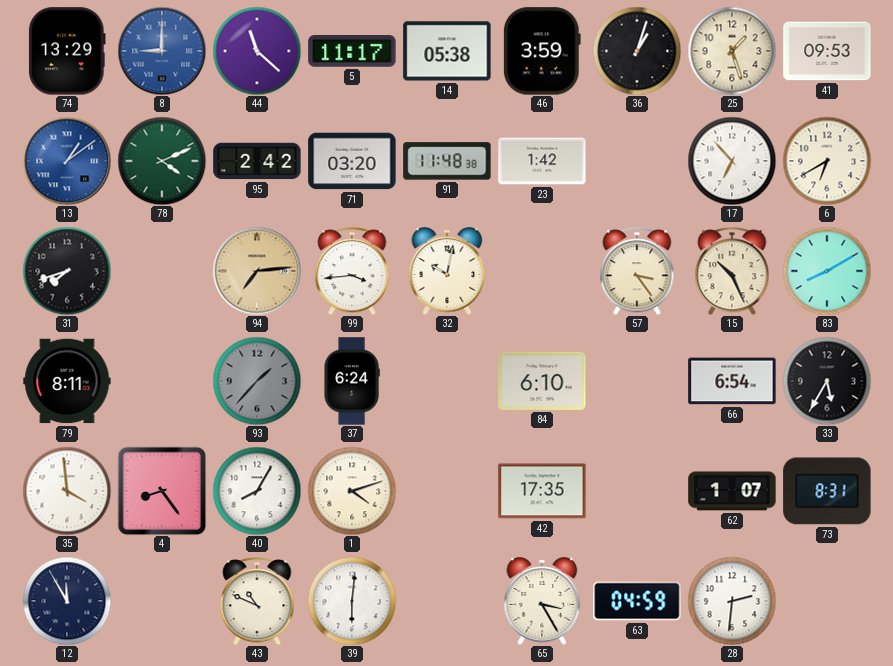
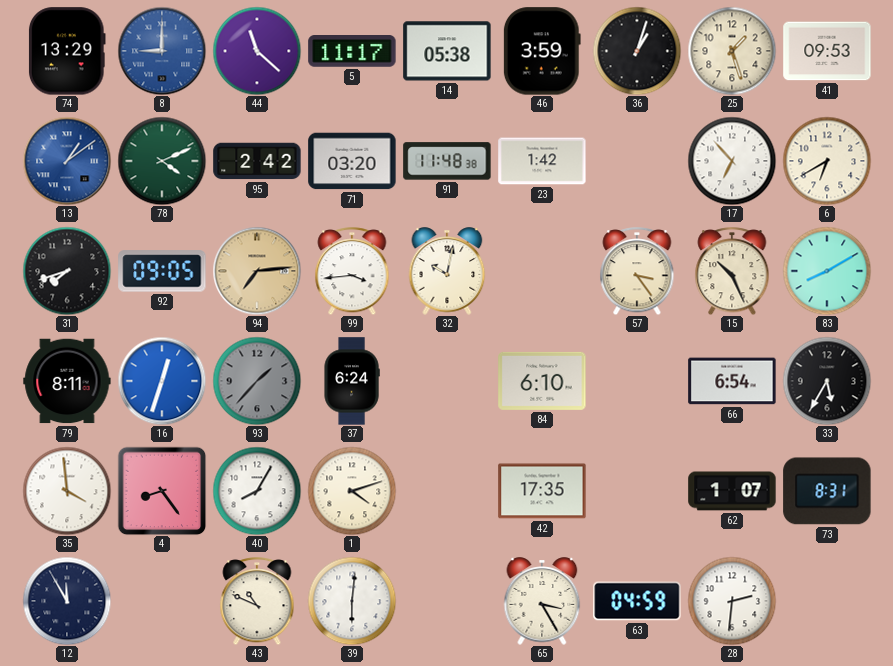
92: none -> 09:05 (162, 271)
16: none -> 12:33 (162, 381)
